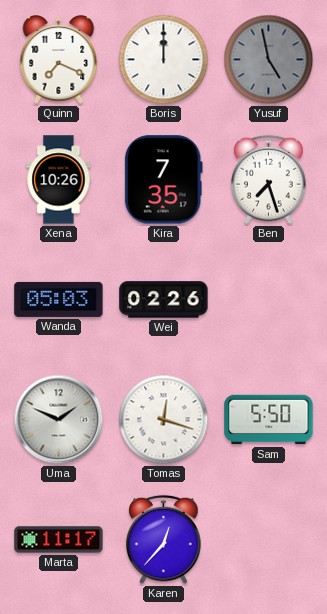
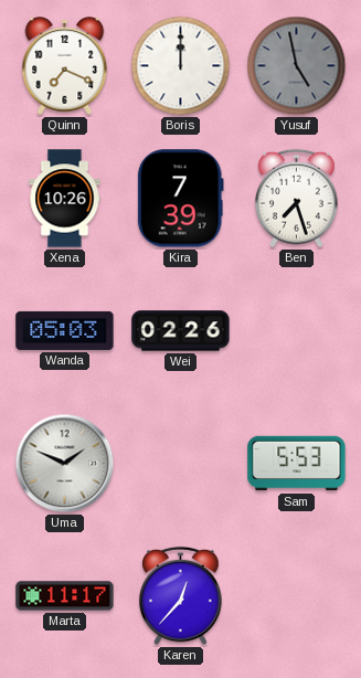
Kira: 7:35 -> 7:39 (180, 199)
Tomas: 12:18 -> none (164, 420)
Sam: 5:50 -> 5:53 (297, 464)
